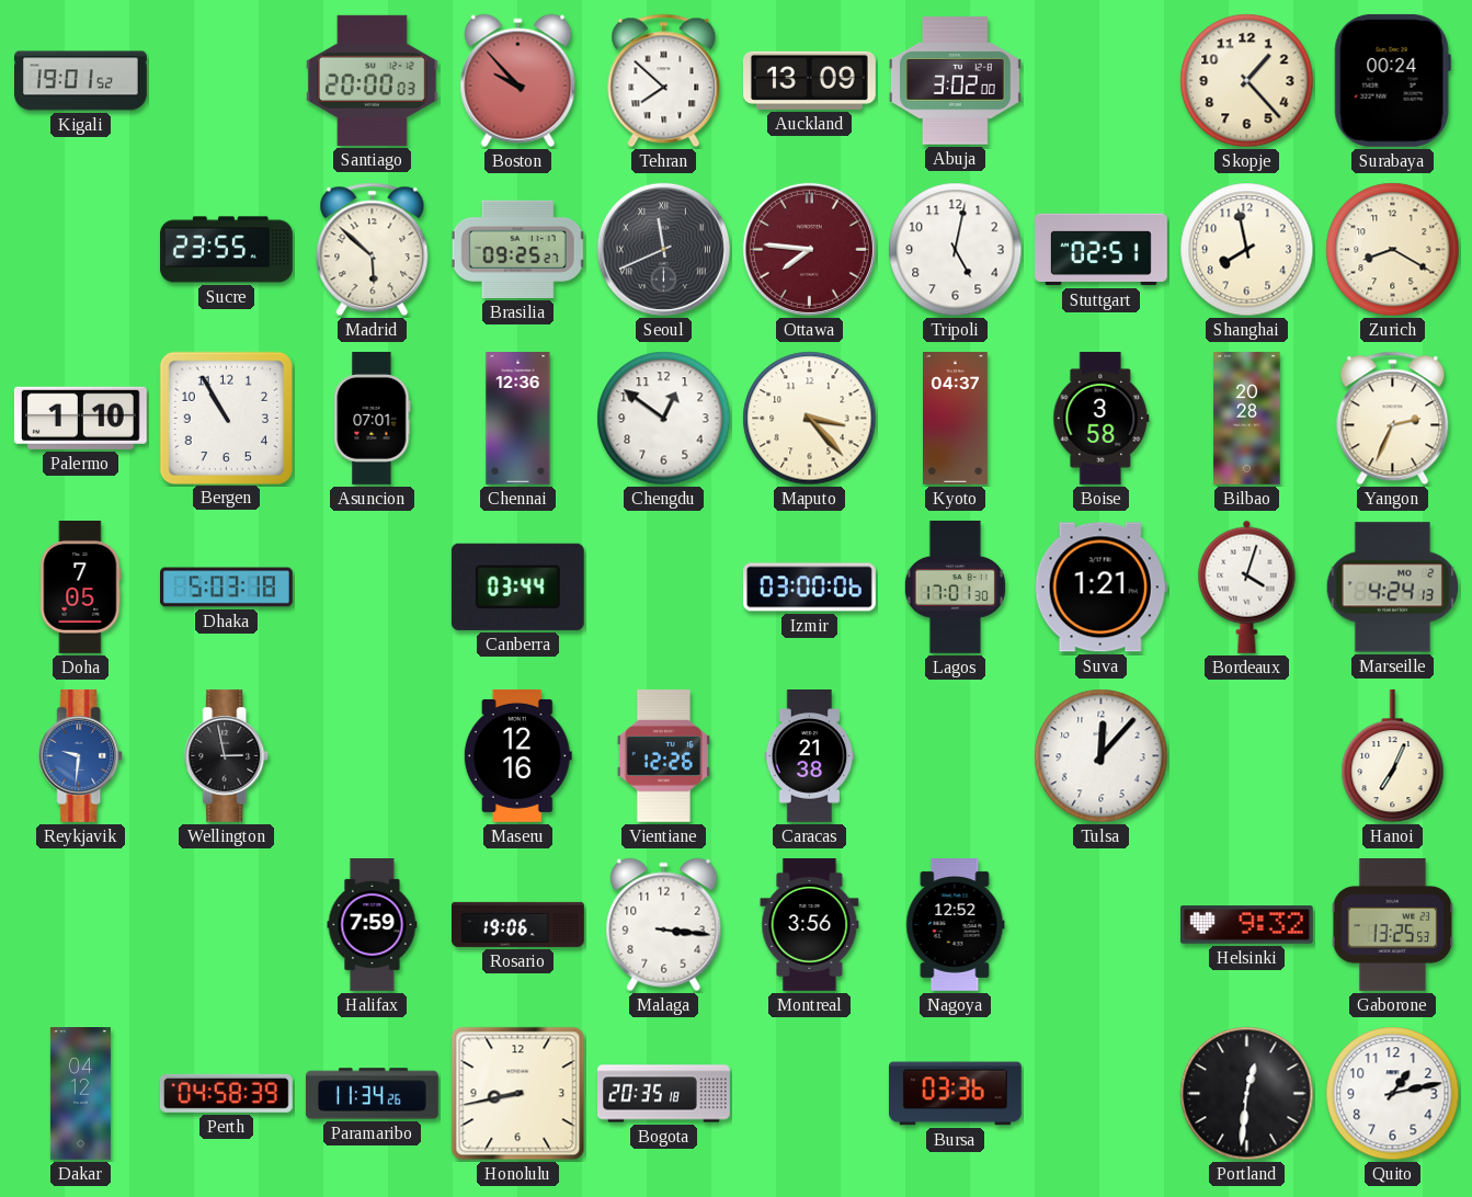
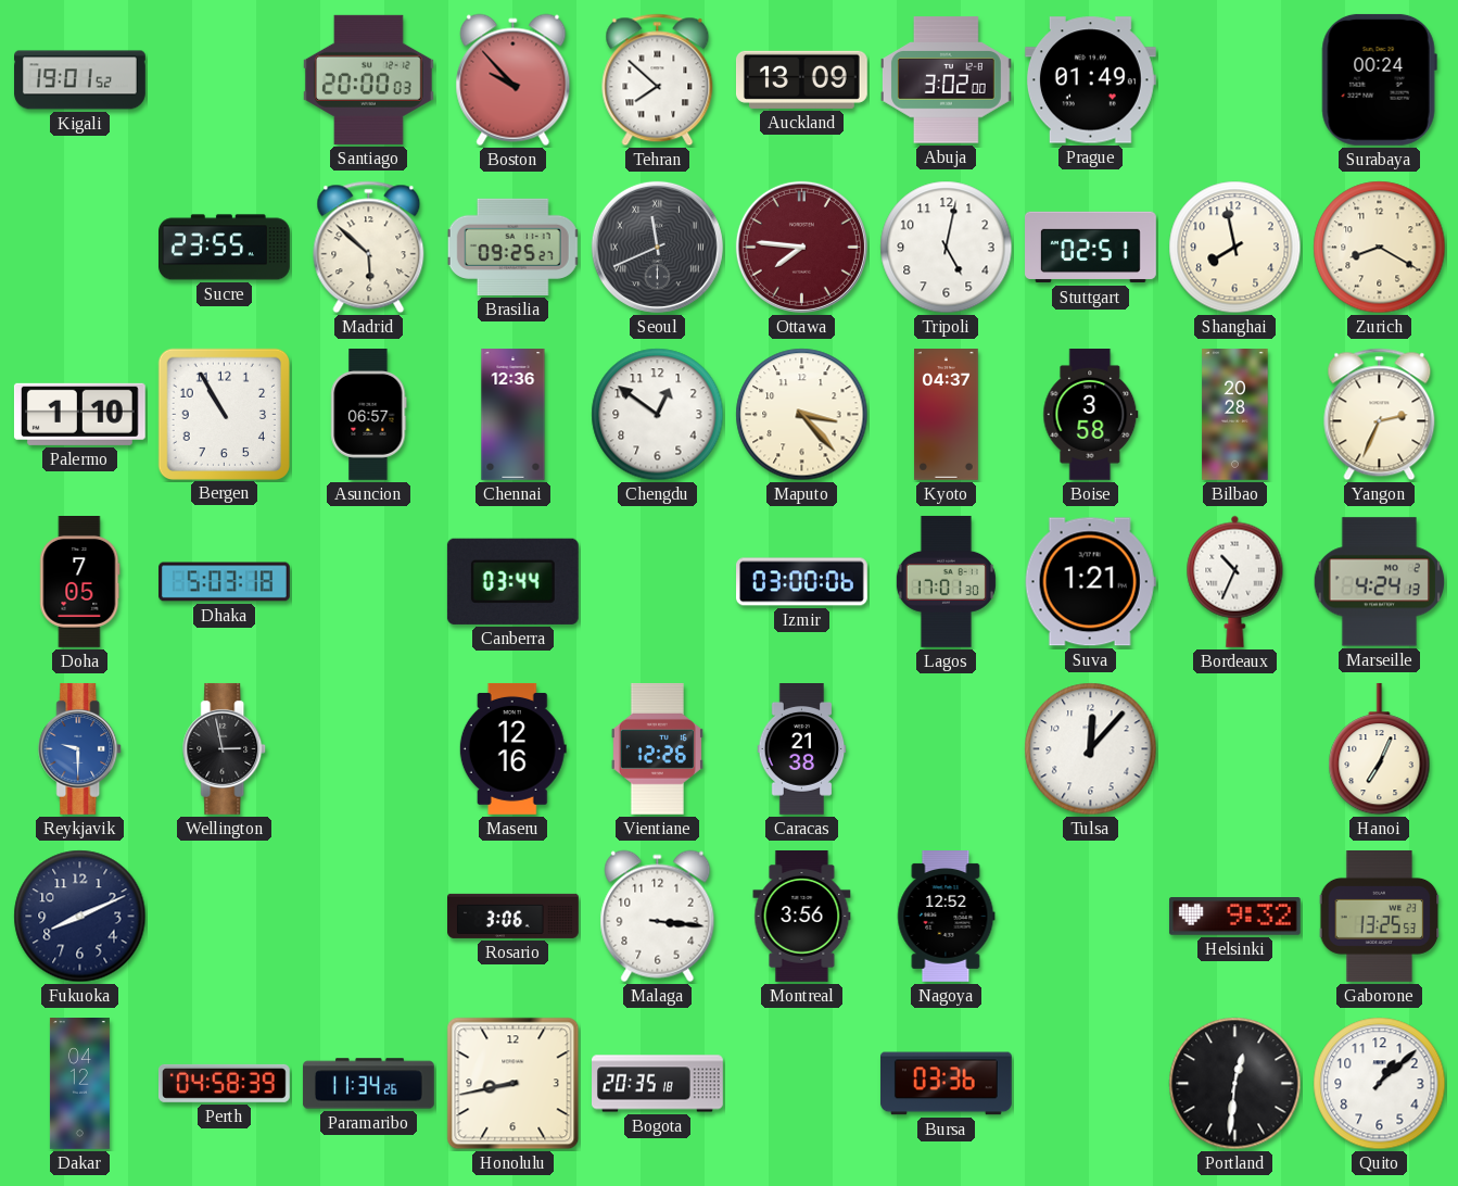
Prague: none -> 01:49 (1090, 80)
Skopje: 1:23 -> none (1247, 81)
Asuncion: 07:01 -> 06:57 (369, 415)
Bordeaux: 4:03 -> 10:34 (1235, 581)
Reykjavik: 9:31 -> 9:30 (80, 748)
Fukuoka: none -> 8:11 (80, 917)
Halifax: 7:59 -> none (373, 925)
Rosario: 19:06 -> 3:06 (514, 916)
Quito: 1:13 -> 1:08 (1380, 1084)
